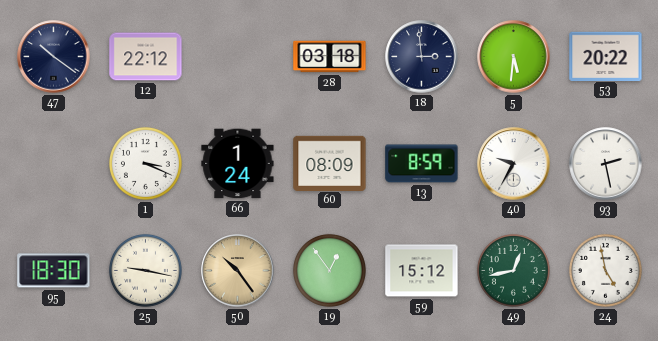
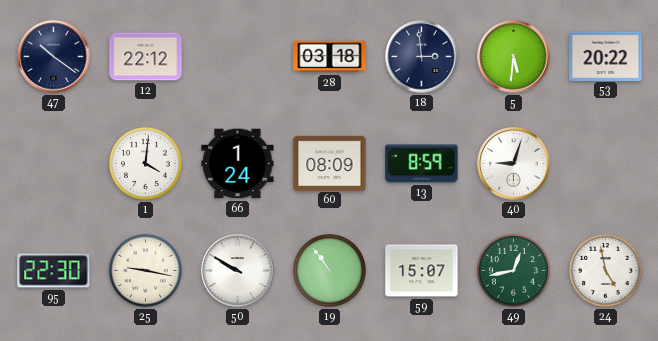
1: 3:19 -> 4:01 (145, 163)
40: 9:35 -> 9:03 (514, 164)
93: 2:28 -> none (606, 164)
95: 18:30 -> 22:30 (54, 271)
50: 10:24 -> 9:50 (238, 271)
50 dial: champagne -> white (238, 271)
19: 12:54 -> 10:54 (329, 270)
59: 15:12 -> 15:07 (422, 271)
